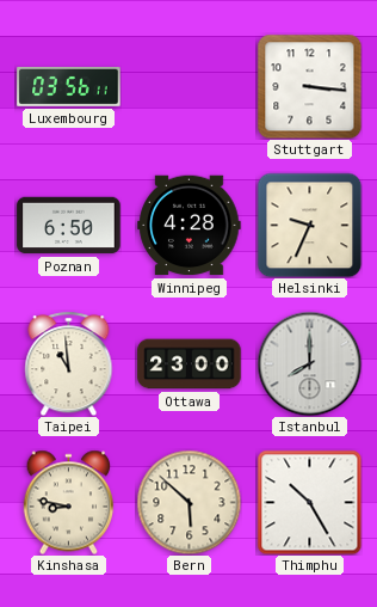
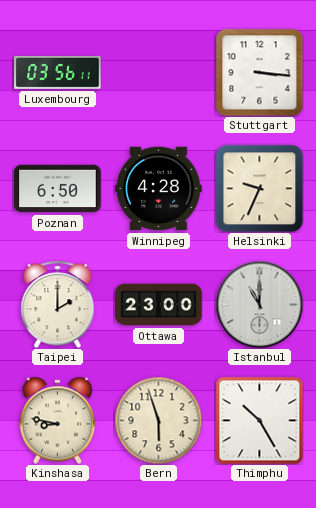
Taipei: 10:59 -> 2:00 (58, 304)
Istanbul: 8:00 -> 11:00 (259, 304)
Bern: 5:52 -> 5:57 (158, 420)
